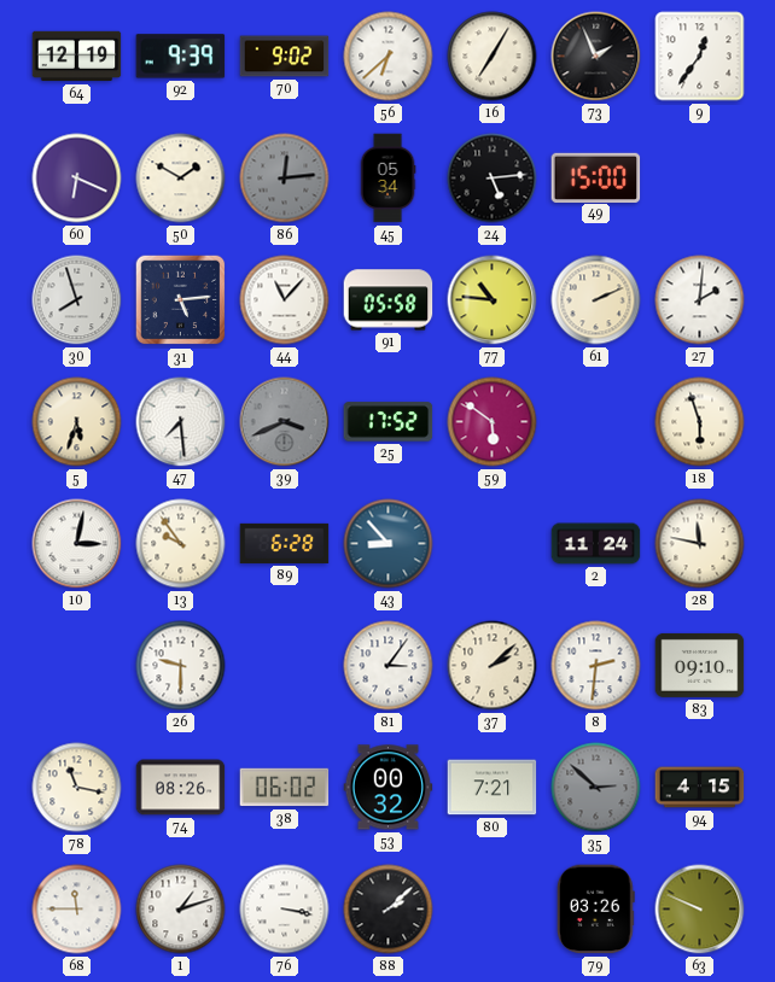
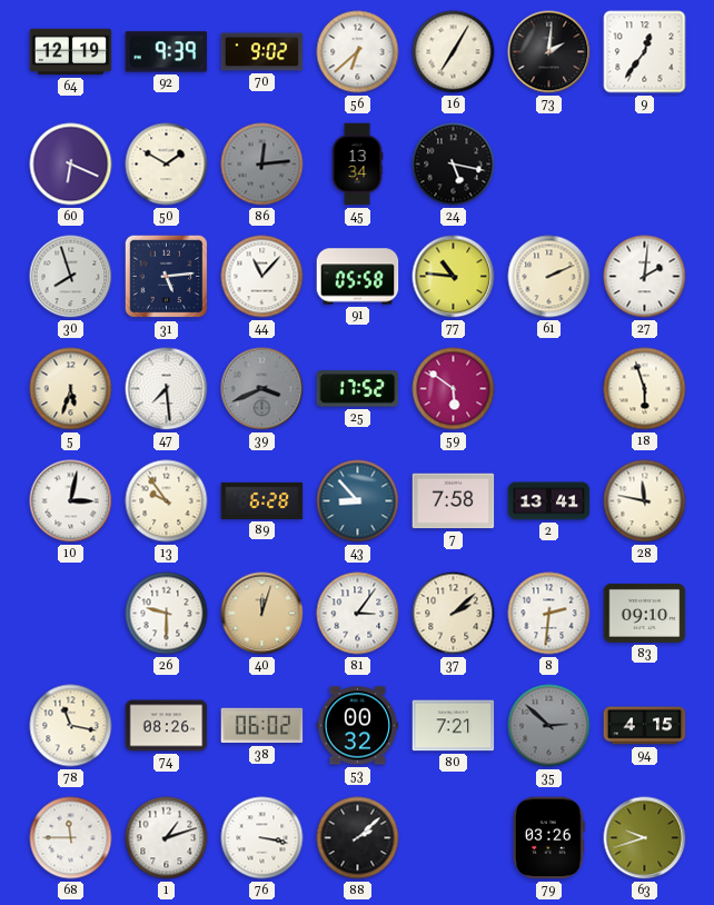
73: 1:56 -> 2:01 (549, 52)
45: 05:34 -> 13:34 (357, 165)
24: 5:14 -> 5:17 (454, 165)
49: 15:00 -> none (596, 177)
7: none -> 7:58 (454, 501)
2: 11:24 -> 13:41 (549, 501)
40: none -> 12:03 (262, 614)
63: 9:49 -> 9:42 (645, 838)
